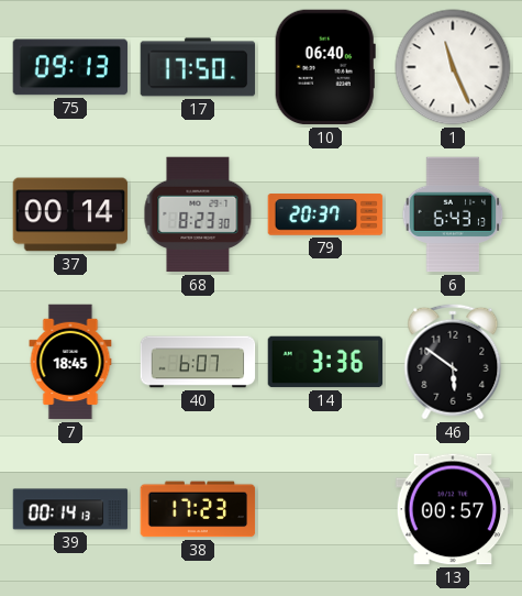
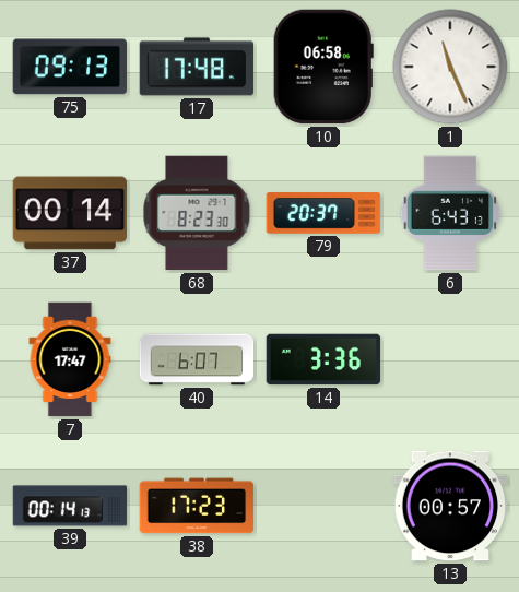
17: 17:50 -> 17:48 (197, 67)
10: 06:40 -> 06:58 (323, 67)
7: 18:45 -> 17:47 (70, 359)
46: 5:51 -> none (453, 362)
